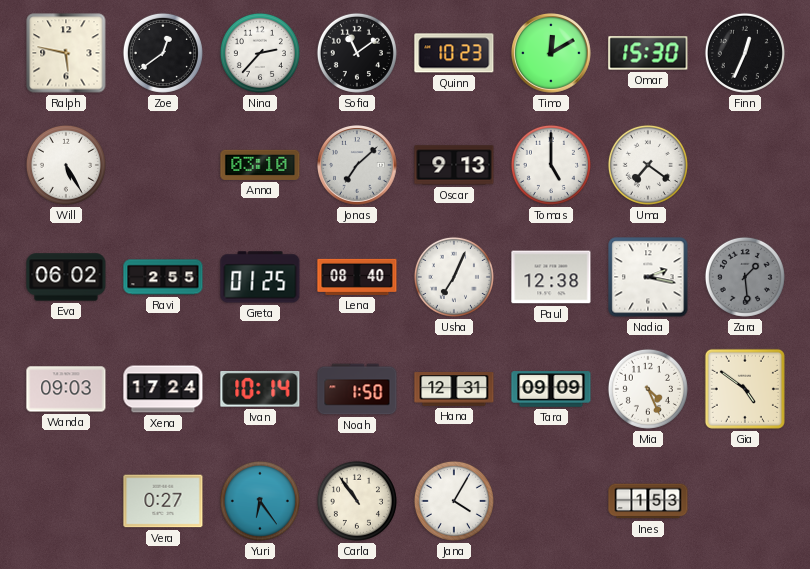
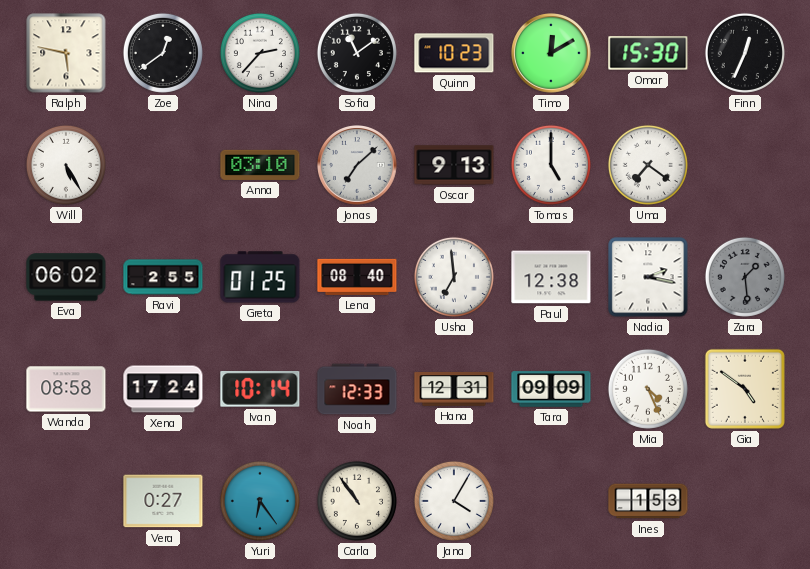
Usha: 7:04 -> 6:59 (454, 277)
Wanda: 09:03 -> 08:58 (66, 389)
Noah: 1:50 -> 12:33 (357, 389)
